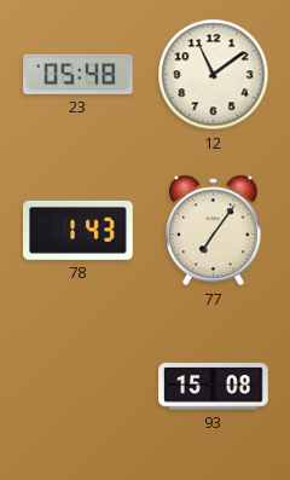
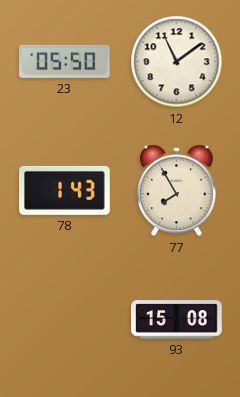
23: 05:48 -> 05:50 (65, 61)
77: 7:06 -> 7:55 (176, 191)
